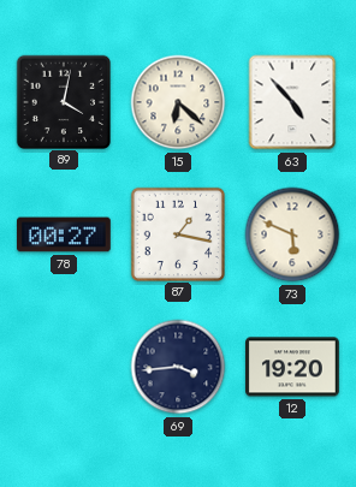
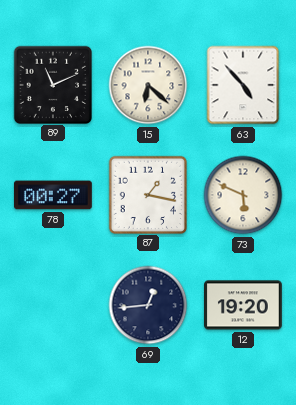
89: 4:02 -> 11:11 (52, 84)
69: 3:44 -> 12:44 (148, 305)
